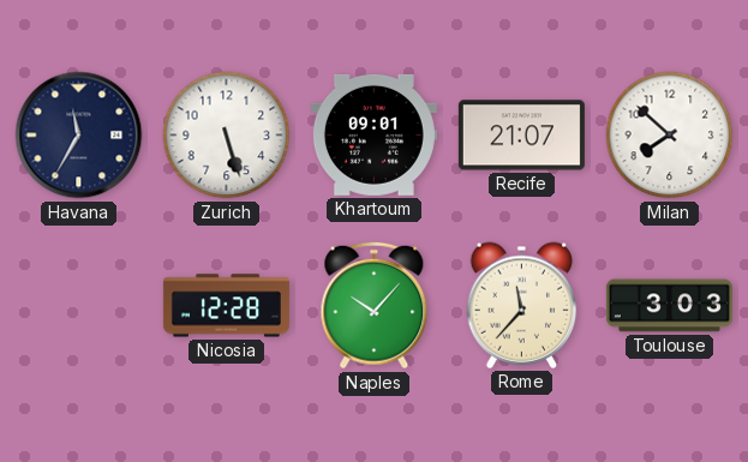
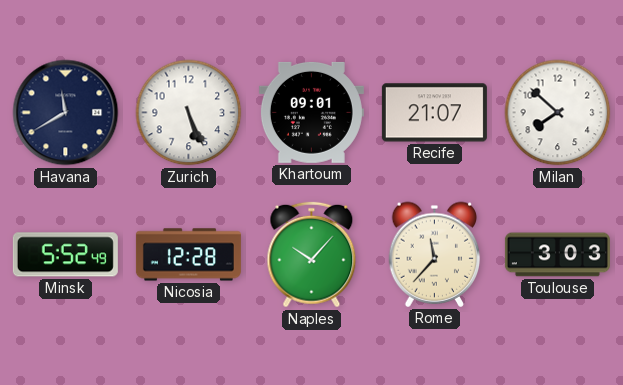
Havana: 11:35 -> 11:40 (66, 113)
Zurich: 5:27 -> 5:26 (189, 113)
Minsk: none -> 5:52 (65, 255)
